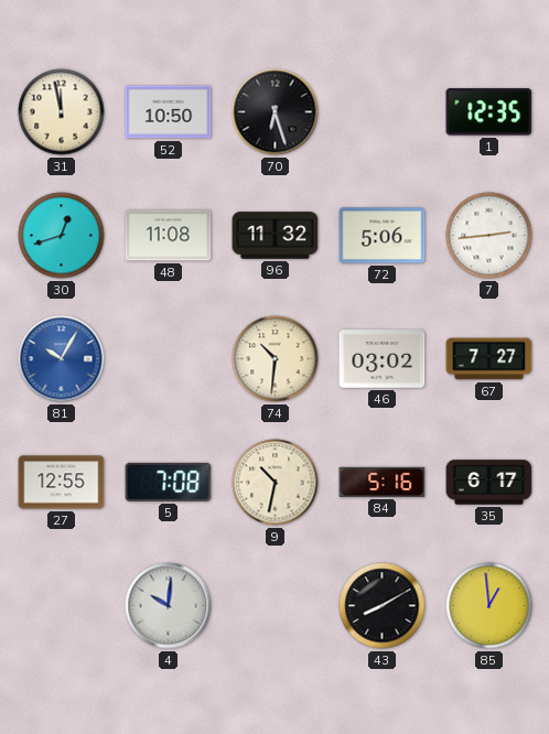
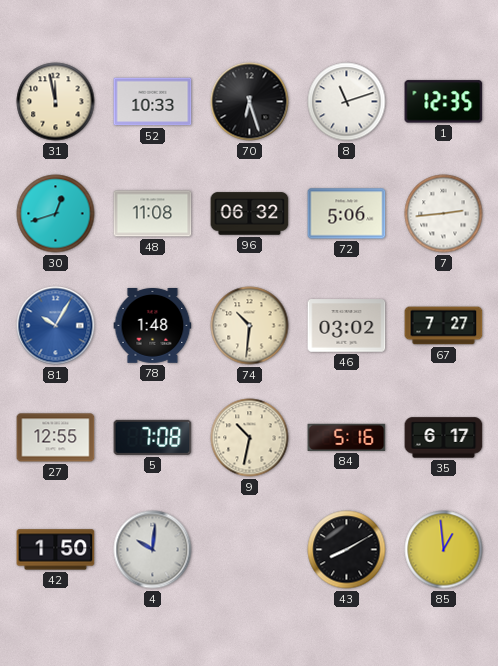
52: 10:50 -> 10:33 (153, 102)
8: none -> 11:12 (347, 102)
96: 11:32 -> 06:32 (250, 214)
78: none -> 1:48 (153, 326)
42: none -> 1:50 (56, 550)
